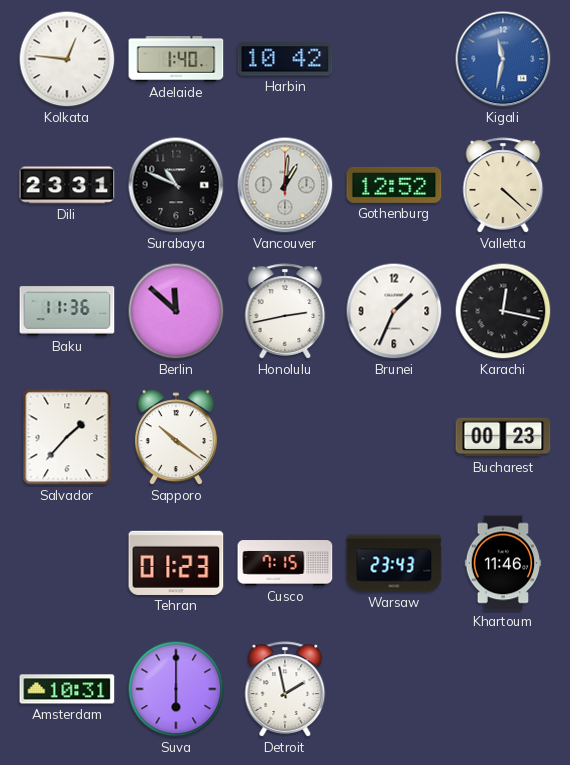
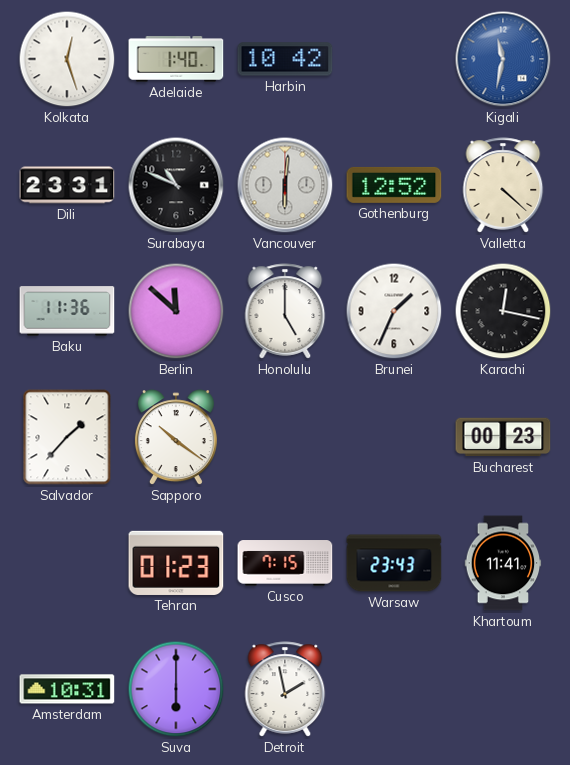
Kolkata: 12:46 -> 12:27 (67, 59)
Vancouver: 1:01 -> 6:01 (285, 185)
Honolulu: 2:43 -> 5:00 (285, 311)
Khartoum: 11:46 -> 11:41 (503, 563)
